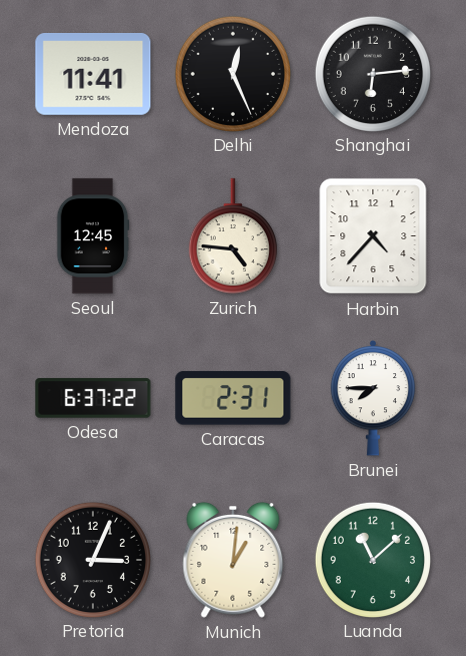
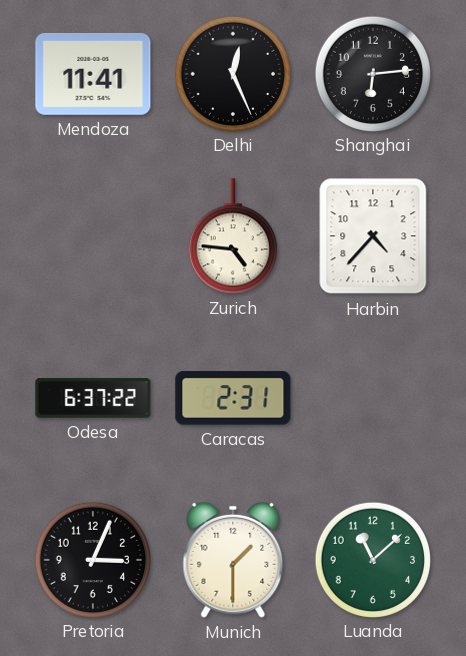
Seoul: 12:45 -> none (93, 236)
Brunei: 7:45 -> none (373, 398)
Munich: 1:01 -> 1:30 (233, 560)
